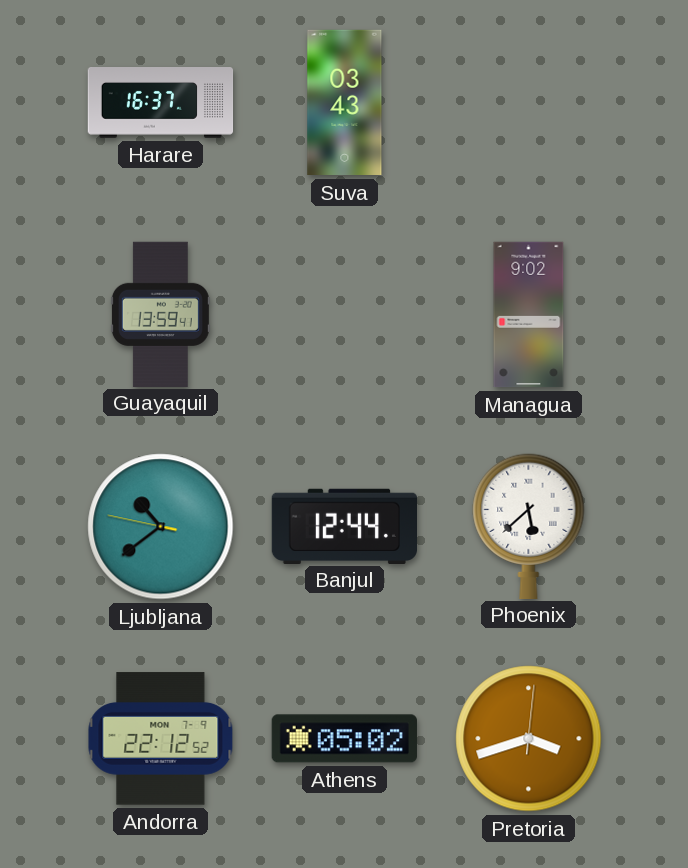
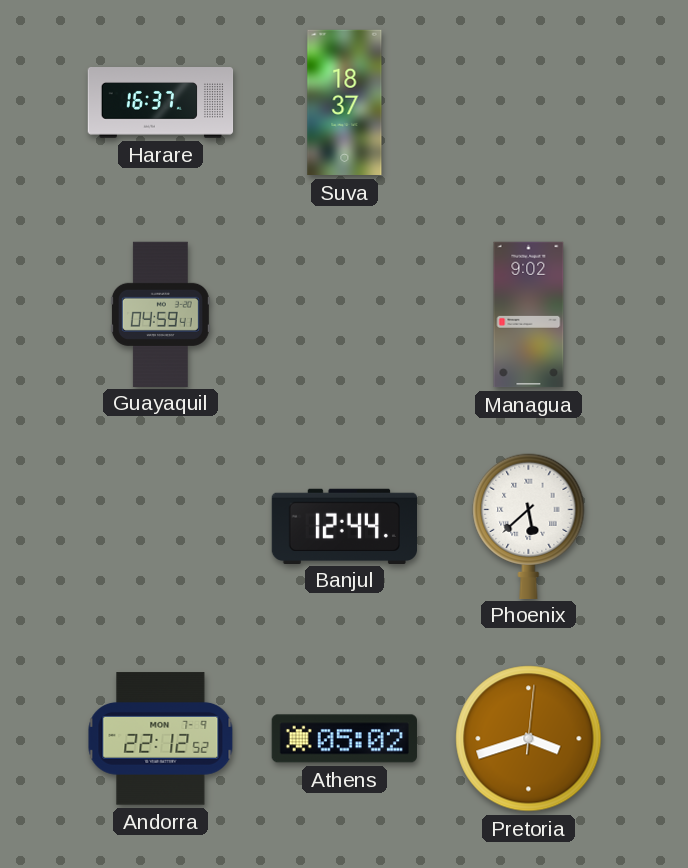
Suva: 03:43 -> 18:37 (345, 103)
Guayaquil: 13:59 -> 04:59 (160, 314)
Ljubljana: 10:38 -> none (161, 527)
